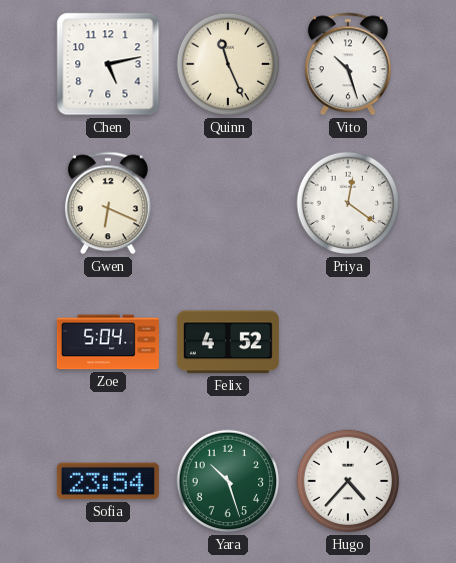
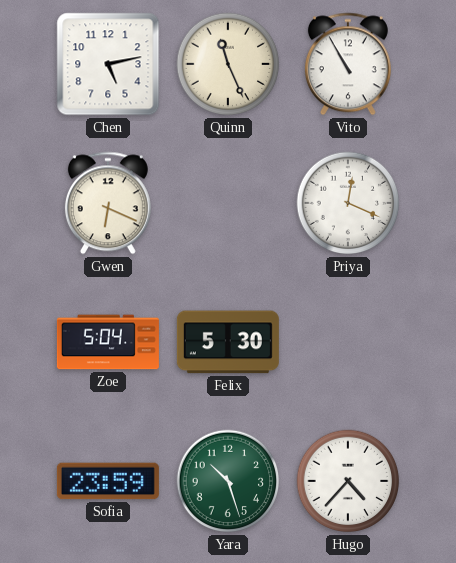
Vito: 10:27 -> 10:55 (348, 64)
Priya: 12:21 -> 12:19 (348, 203)
Felix: 4:52 -> 5:30 (228, 342)
Sofia: 23:54 -> 23:59 (108, 481)
